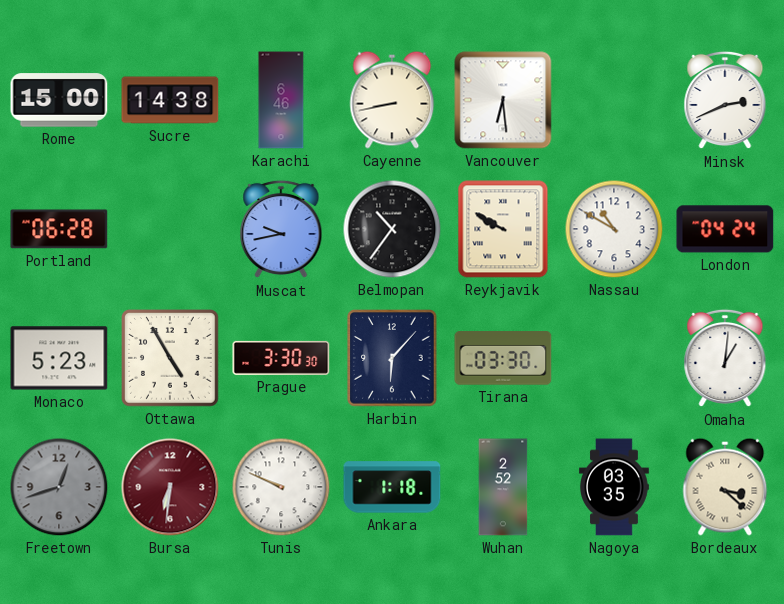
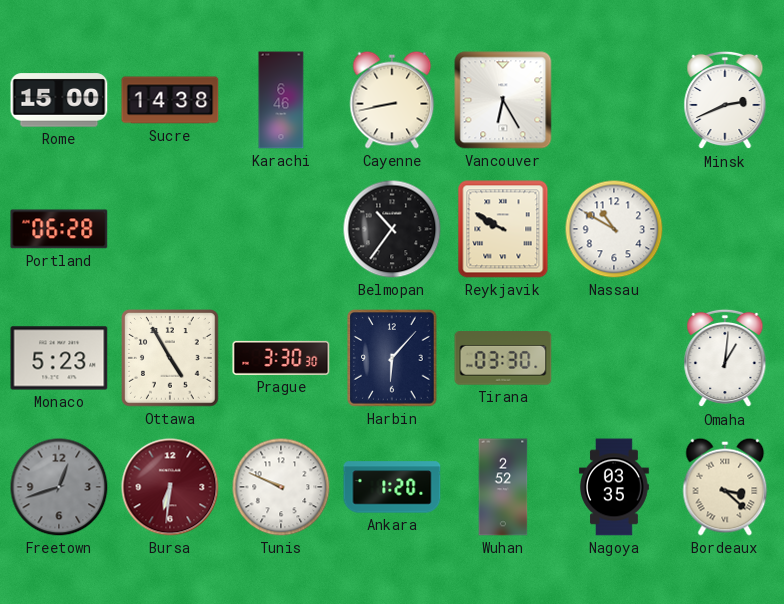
Vancouver: 6:29 -> 6:25 (503, 100)
Muscat: 9:43 -> none (281, 229)
London: 04:24 -> none (725, 229)
Ankara: 1:18 -> 1:20 (392, 487)
